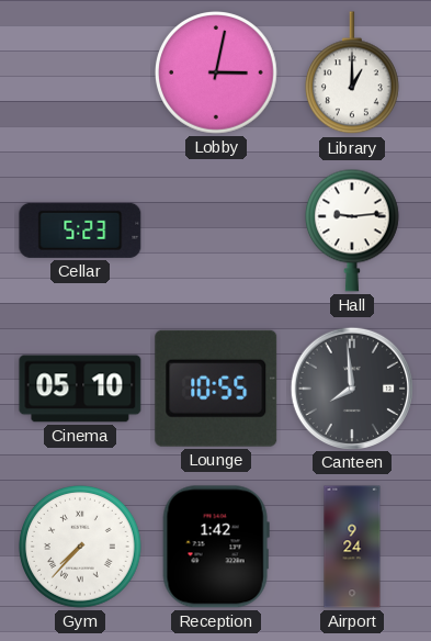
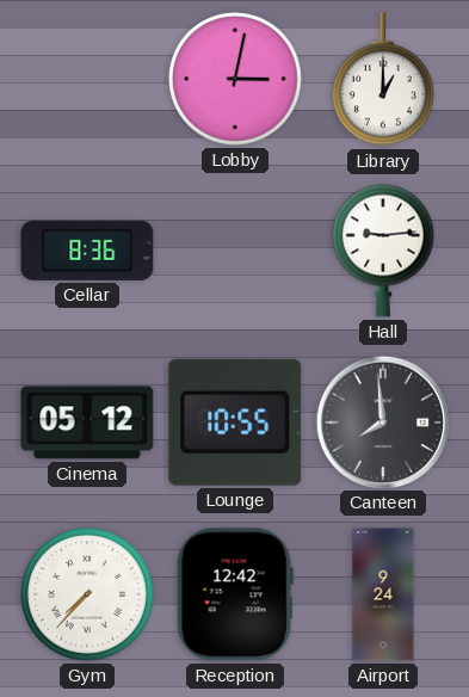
Cellar: 5:23 -> 8:36 (87, 251)
Cinema: 05:10 -> 05:12 (87, 422)
Reception: 1:42 -> 12:42 (235, 594)
